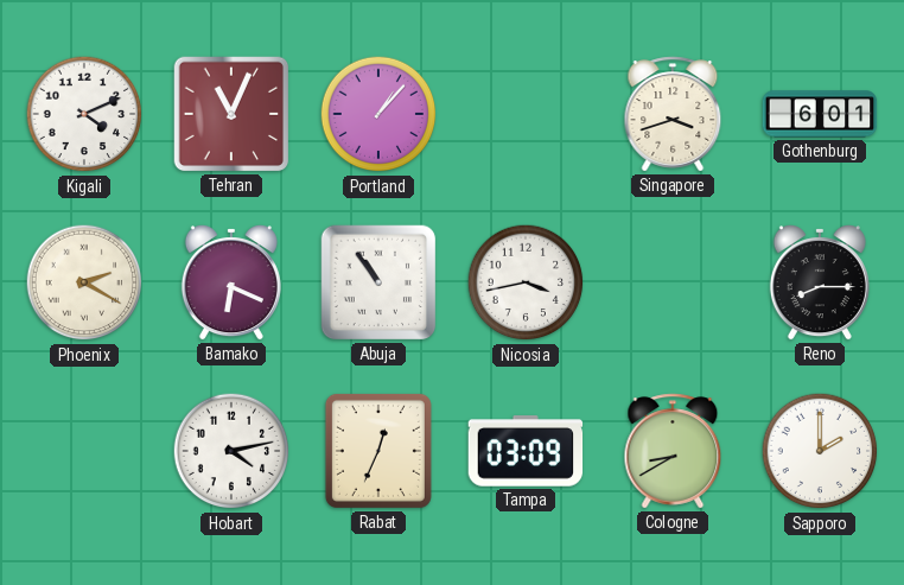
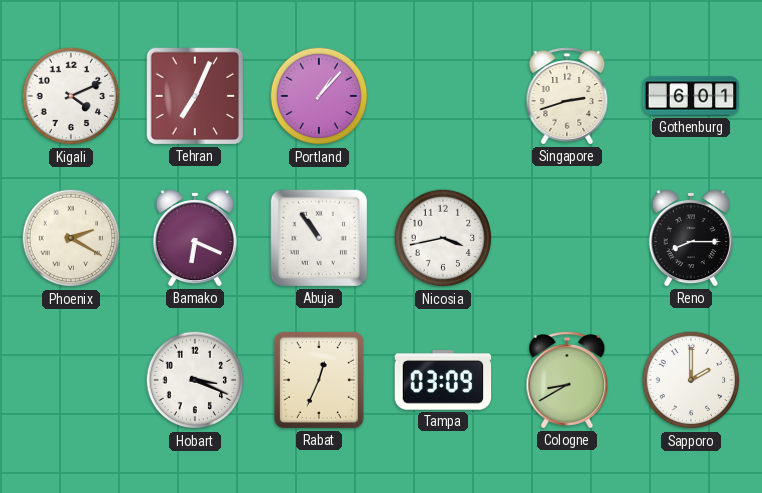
Tehran: 11:04 -> 7:04 (195, 96)
Singapore: 3:42 -> 2:42 (567, 96)
Hobart: 4:13 -> 3:19 (195, 380)
